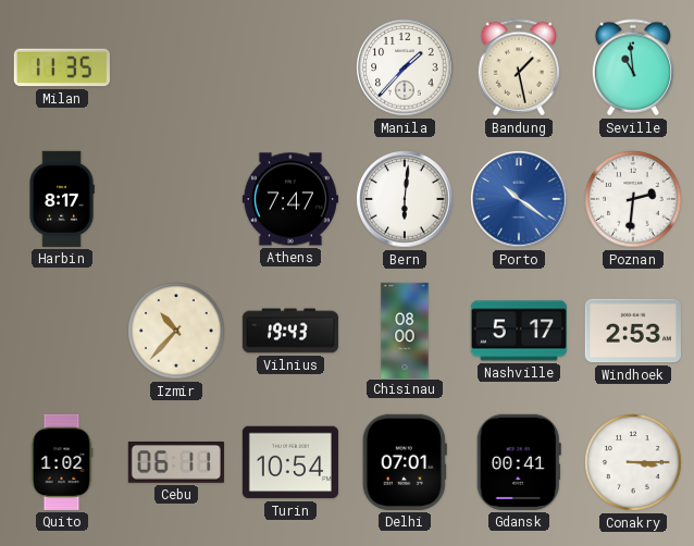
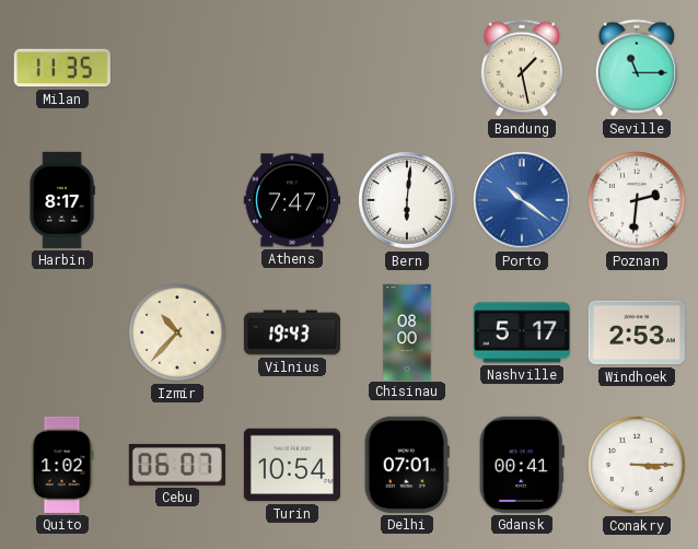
Manila: 1:37 -> none (405, 67)
Seville: 10:59 -> 11:15 (637, 68)
Cebu: 06:11 -> 06:07 (177, 465)
